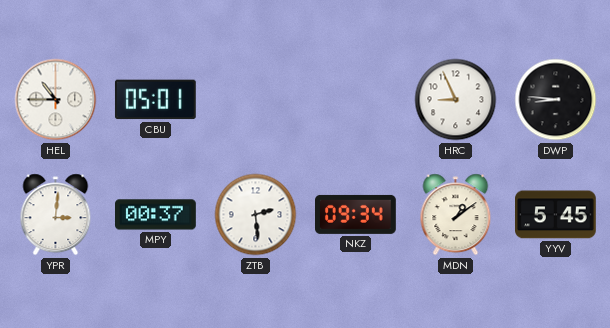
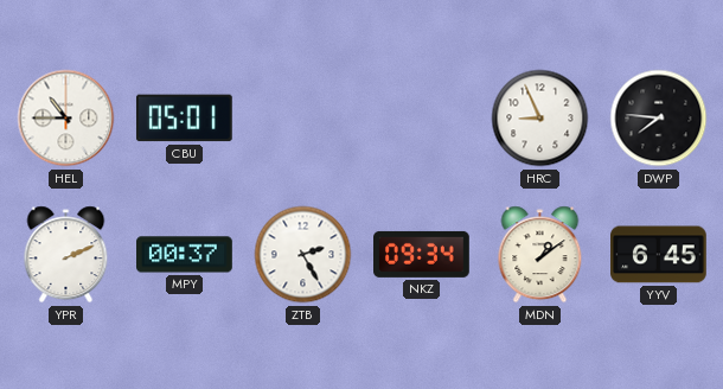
DWP: 8:46 -> 7:46 (659, 119)
YPR: 3:01 -> 2:11 (66, 255)
ZTB: 2:29 -> 2:25 (303, 255)
YYV: 5:45 -> 6:45 (659, 255)
